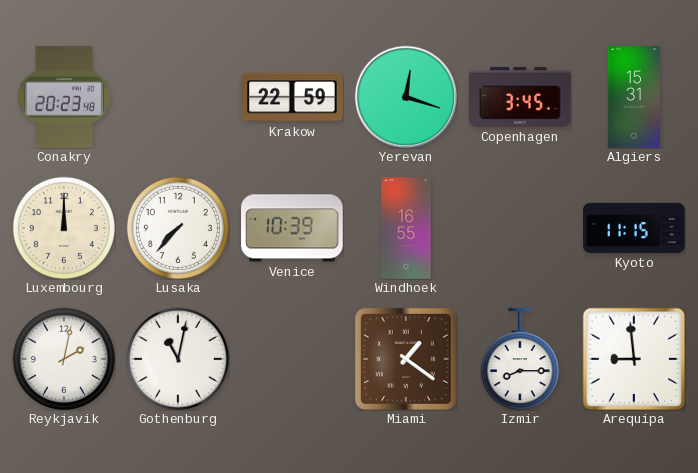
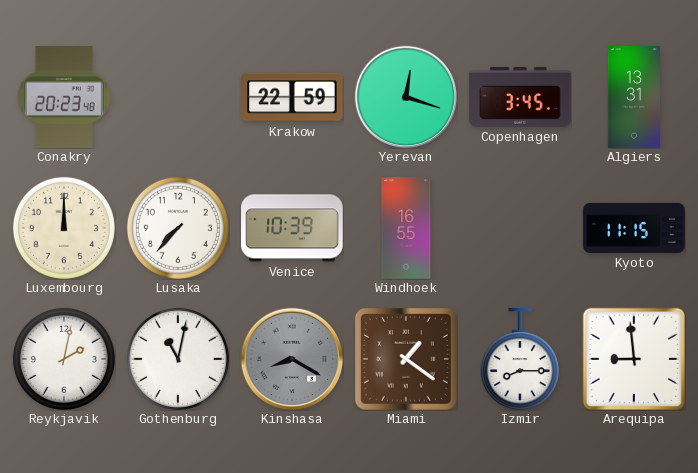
Algiers: 15:31 -> 13:31 (633, 97)
Kinshasa: none -> 8:20 (292, 359)
